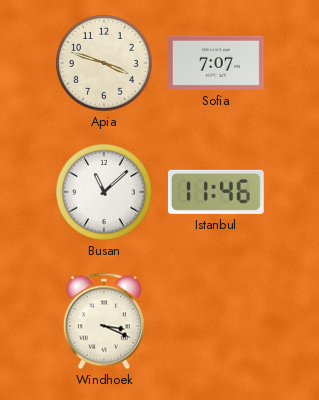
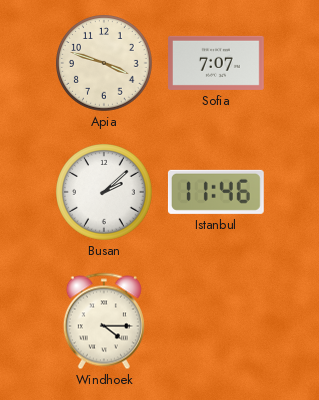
Busan: 11:08 -> 2:08 (105, 193)
Windhoek: 3:19 -> 4:15 (104, 321)
